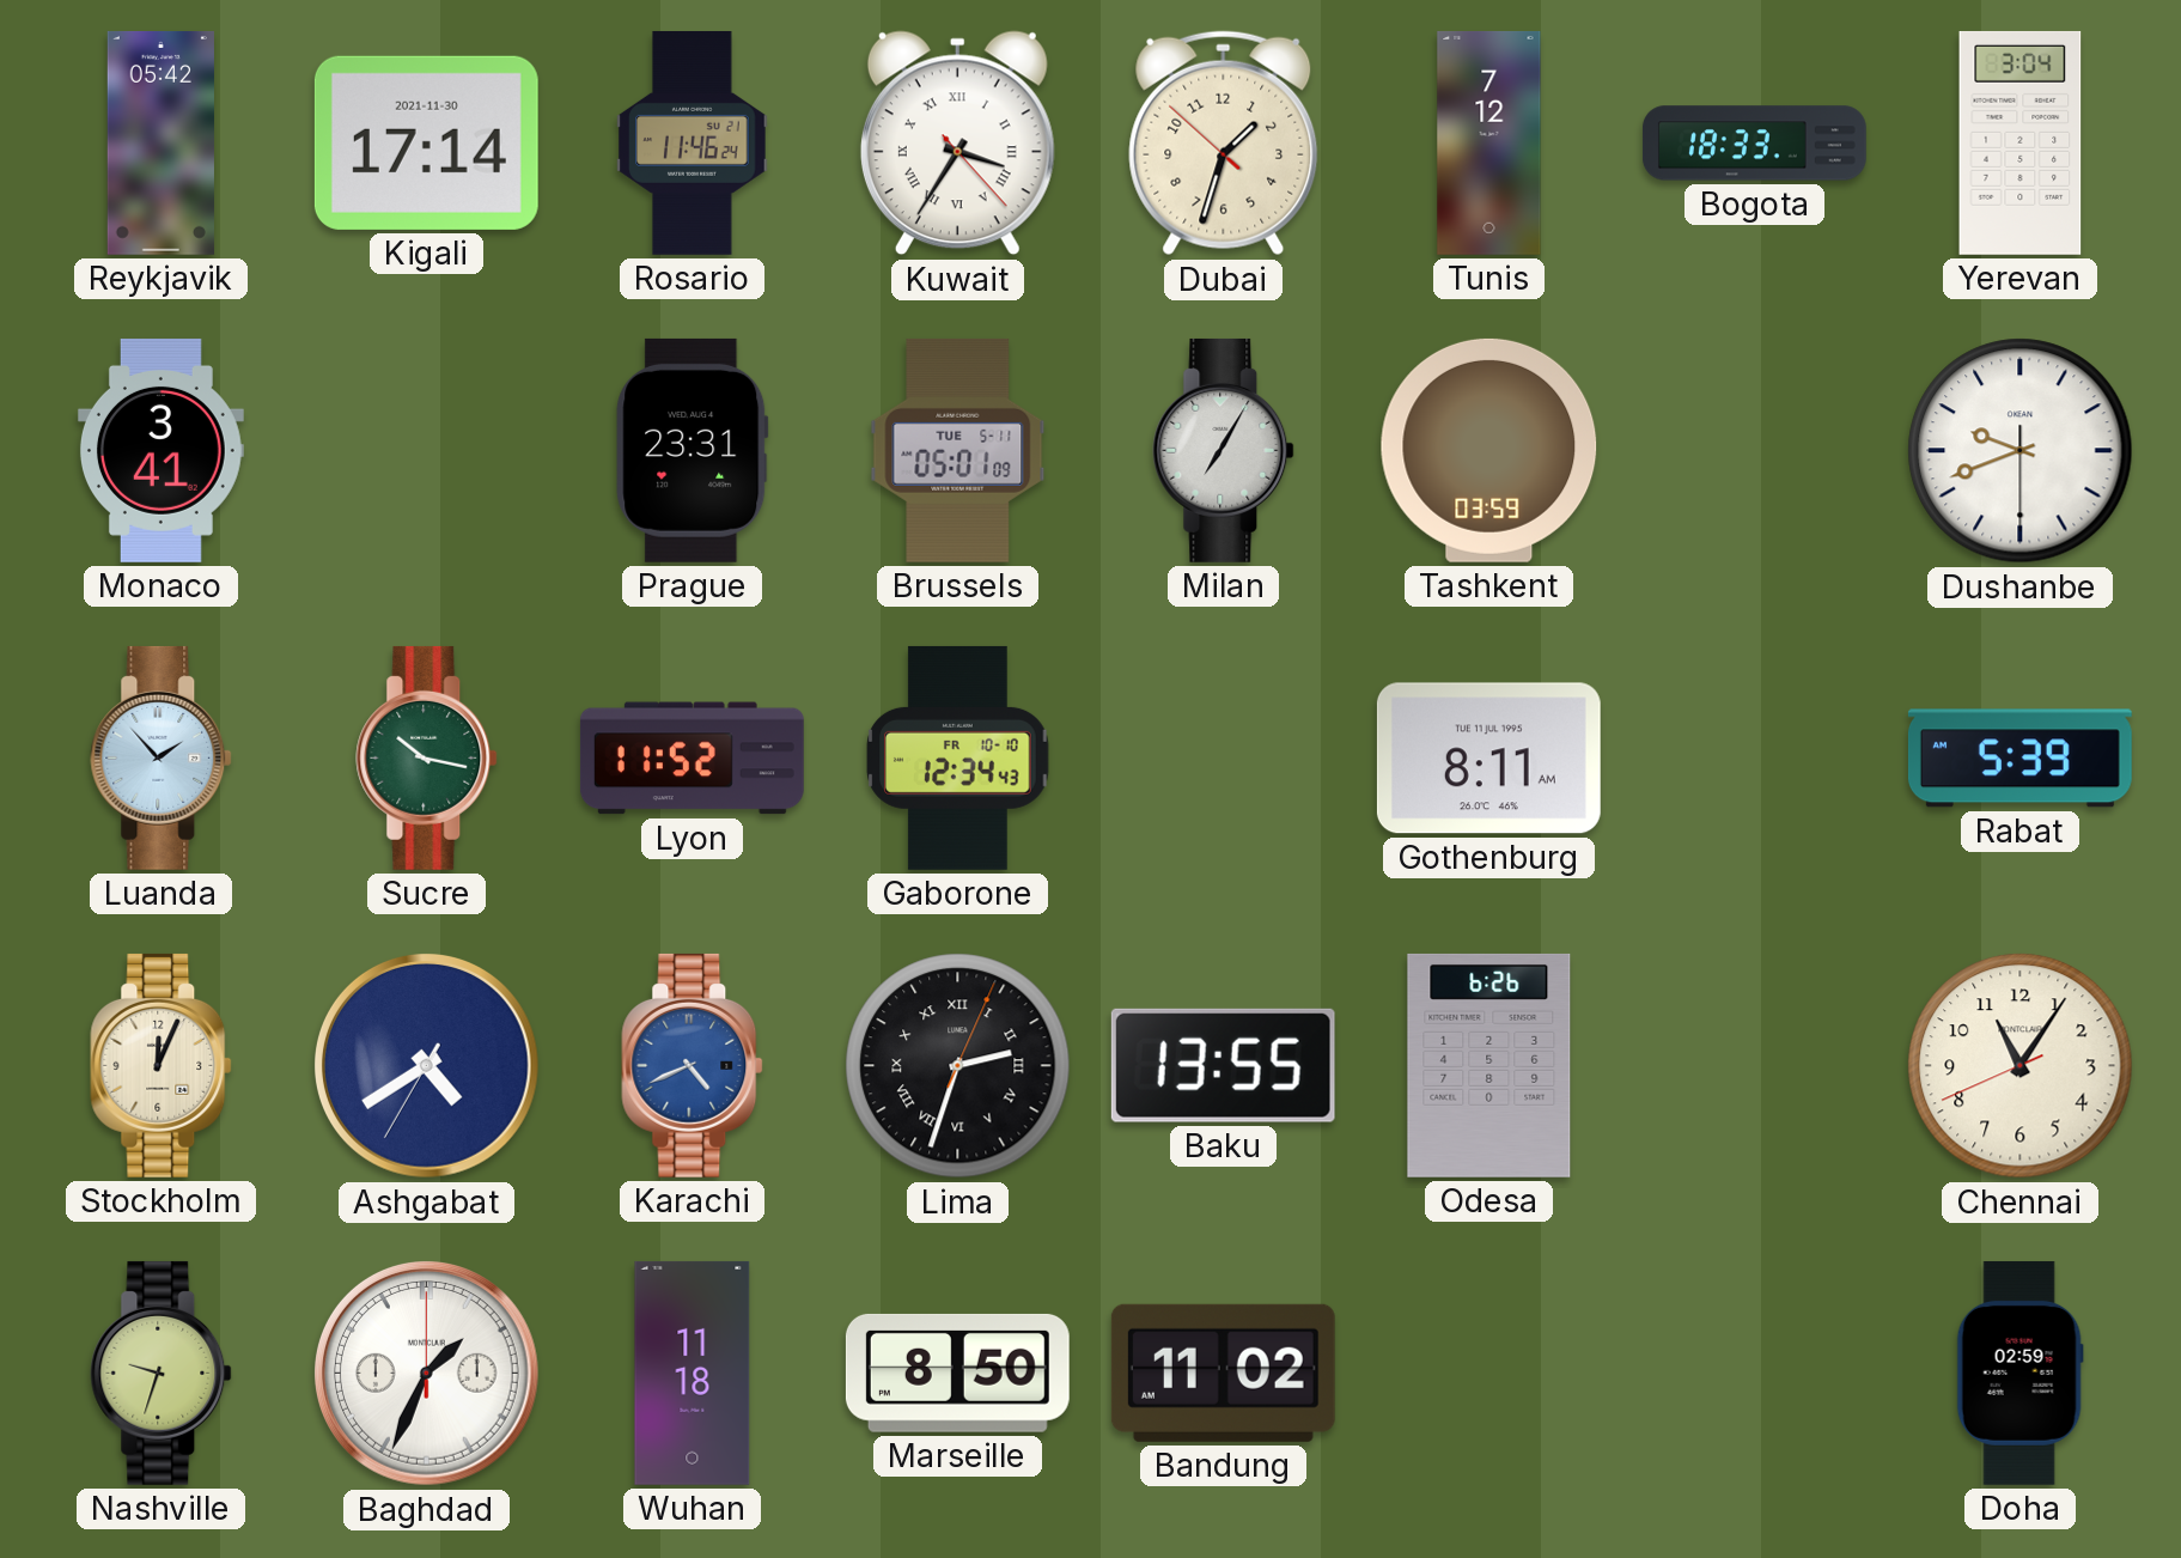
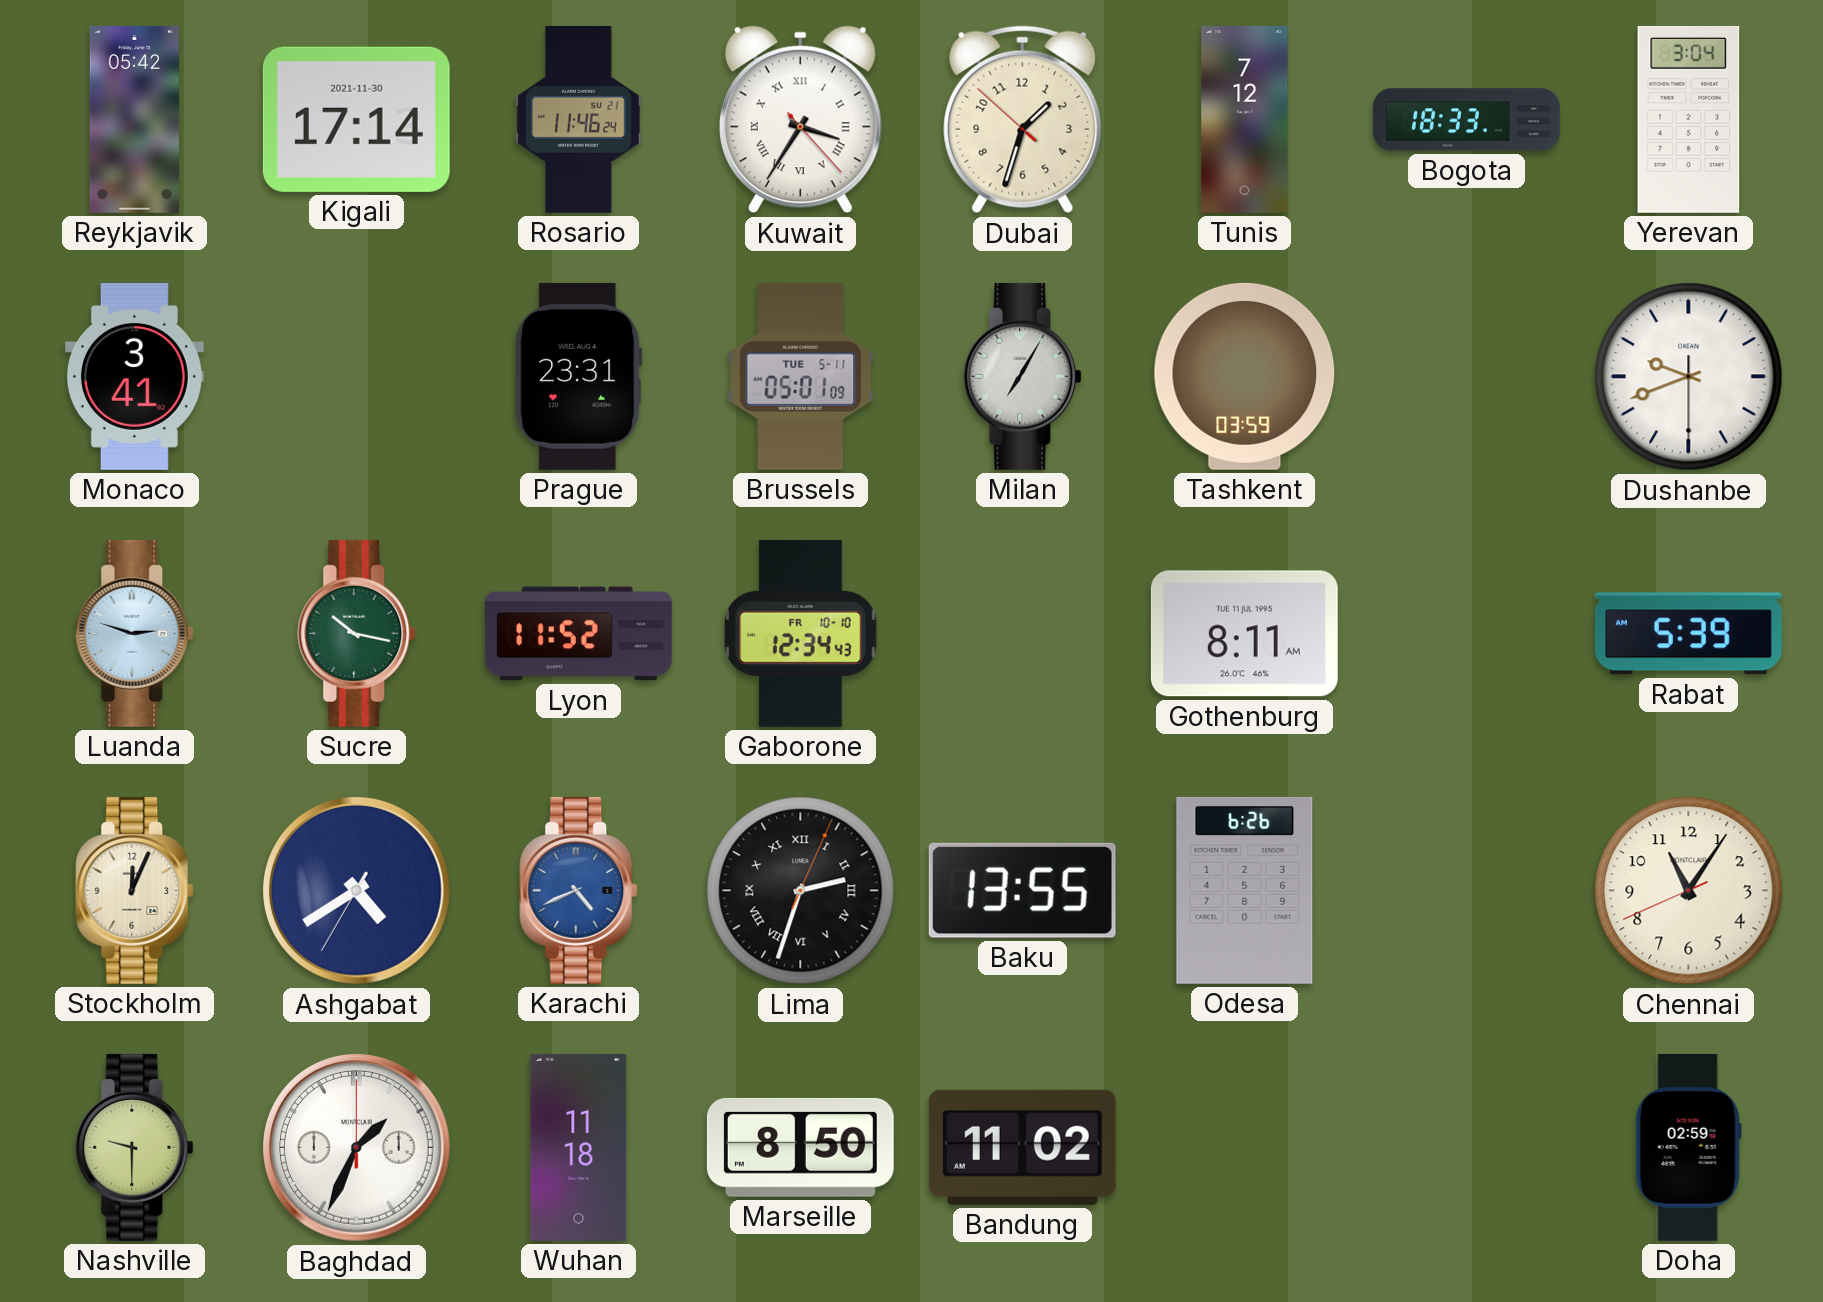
Luanda: 1:53 -> 2:48 (135, 633)
Nashville: 9:33 -> 9:30 (135, 1147)
